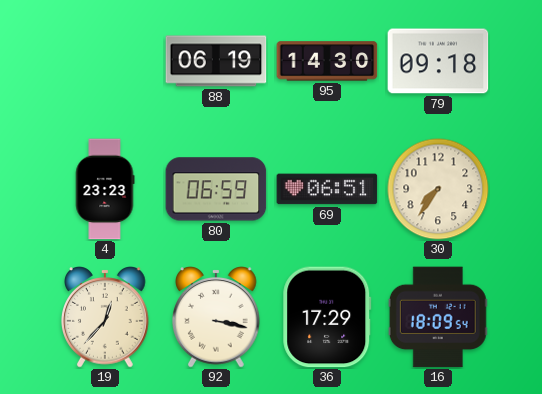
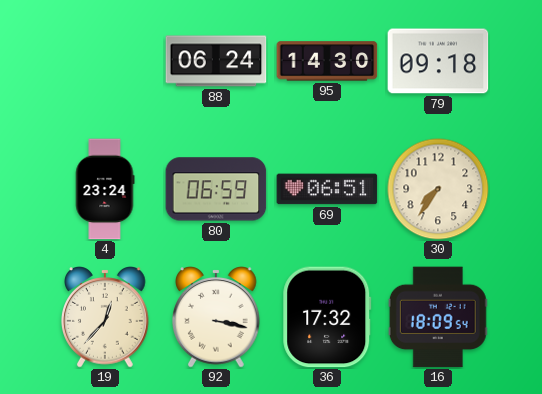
88: 06:19 -> 06:24 (216, 61)
4: 23:23 -> 23:24 (105, 189)
36: 17:29 -> 17:32 (327, 317)
